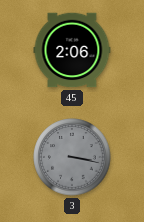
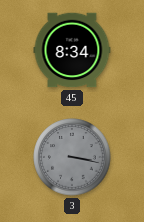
45: 2:06 -> 8:34 (72, 50)
